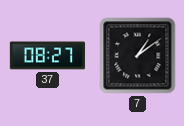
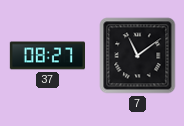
7: 1:09 -> 11:09 (138, 56)
